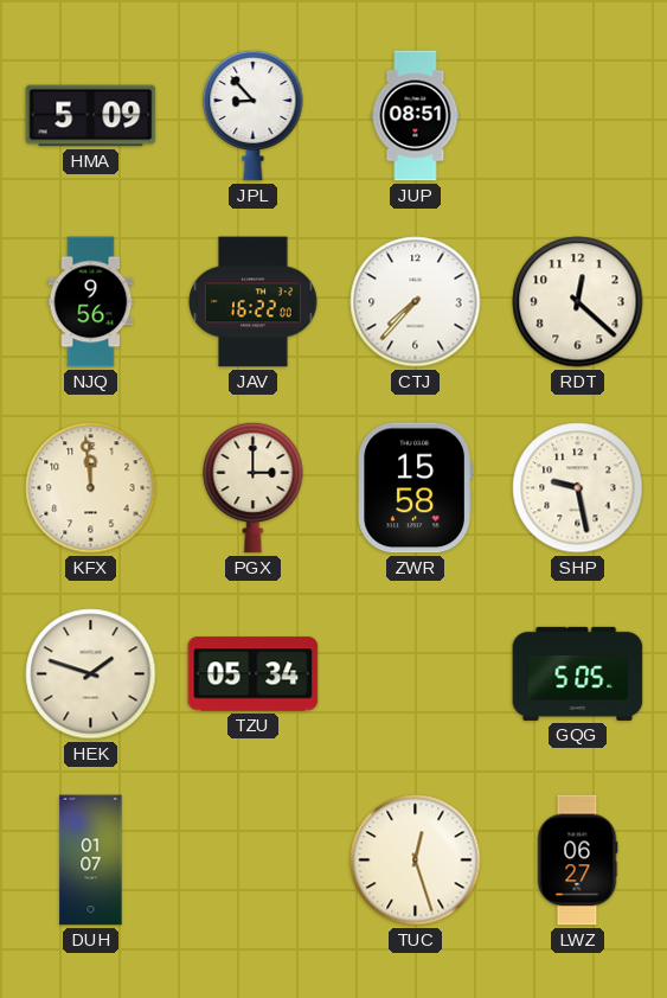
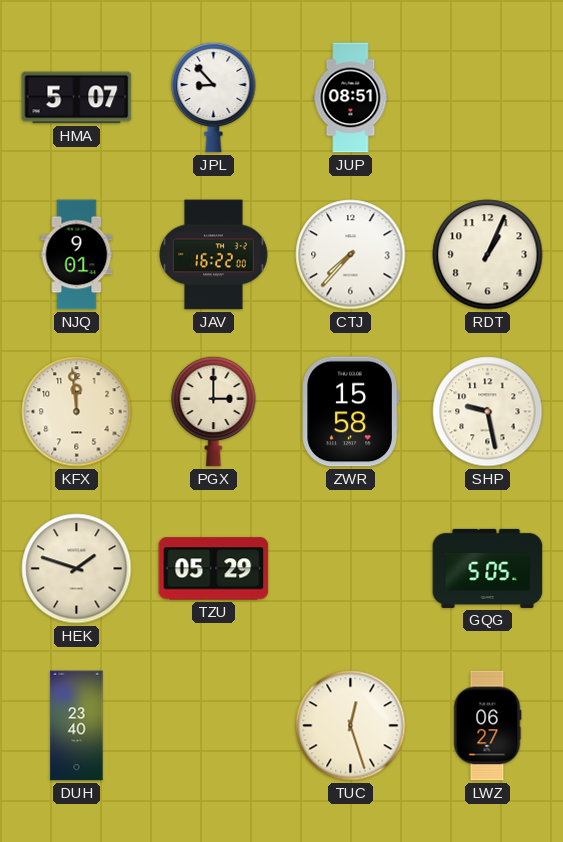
HMA: 5:09 -> 5:07 (77, 98)
NJQ: 9:56 -> 9:01 (77, 255)
RDT: 12:22 -> 1:04 (488, 255)
TZU: 05:34 -> 05:29 (214, 569)
DUH: 01:07 -> 23:40 (77, 726)
